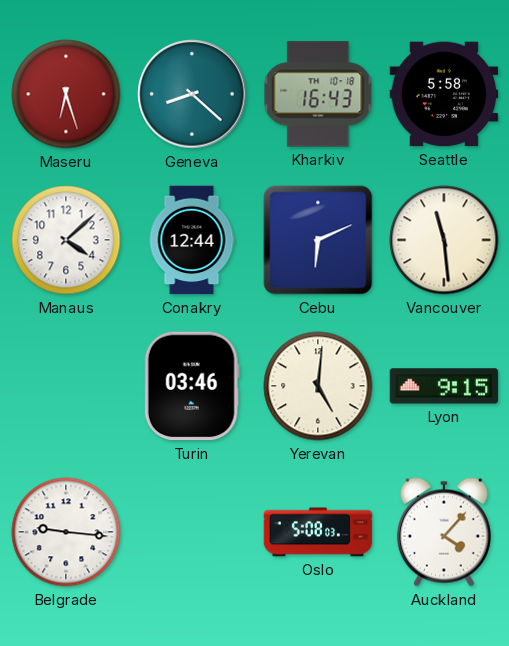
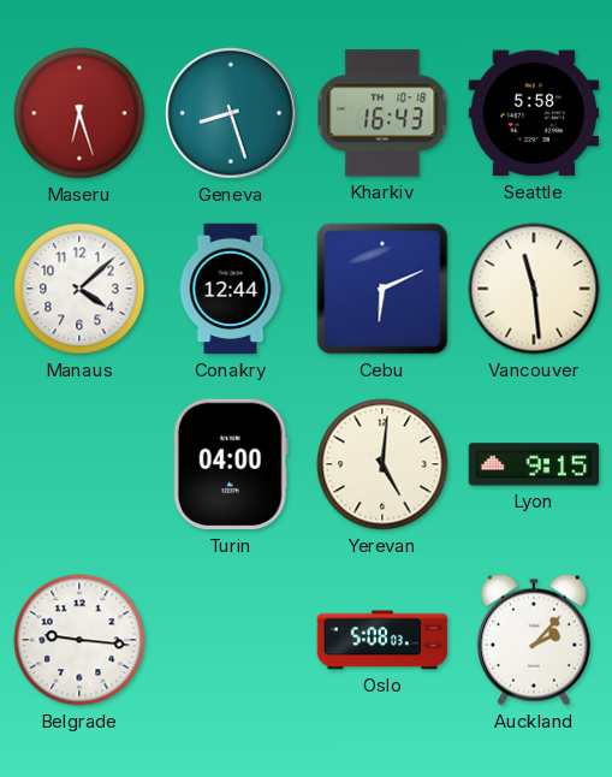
Geneva: 8:22 -> 8:27 (231, 113)
Turin: 03:46 -> 04:00 (231, 464)
Auckland: 4:07 -> 2:07 (534, 640)
